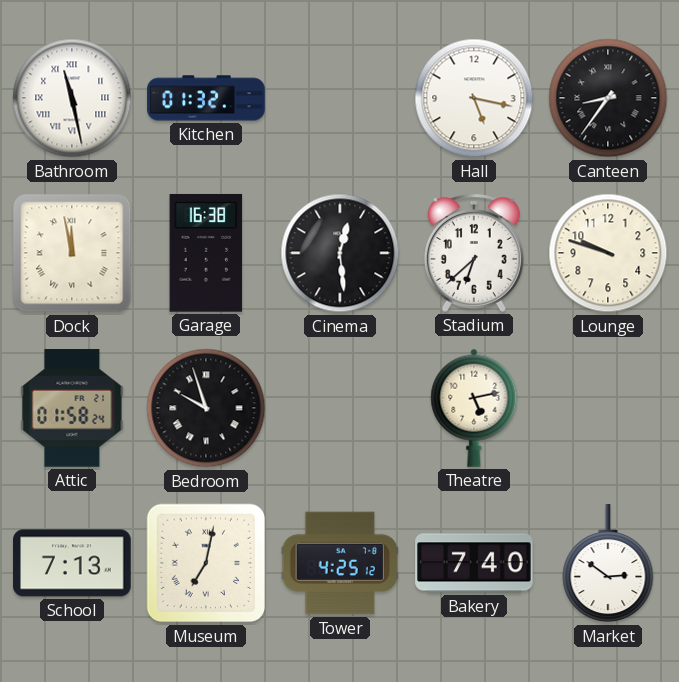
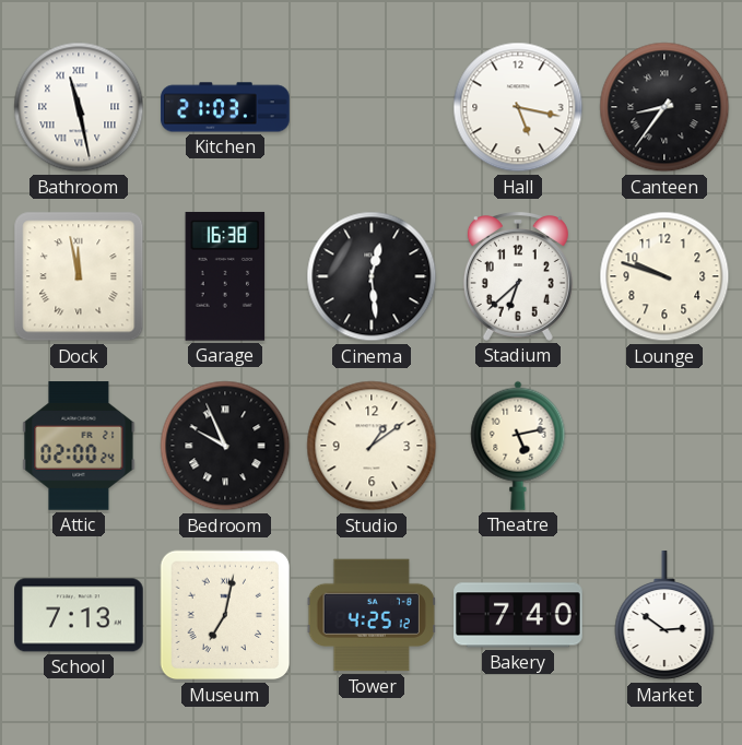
Kitchen: 01:32 -> 21:03 (225, 107)
Attic: 01:58 -> 02:00 (79, 446)
Bedroom: 9:57 -> 9:56 (225, 446)
Studio: none -> 1:09 (372, 446)
